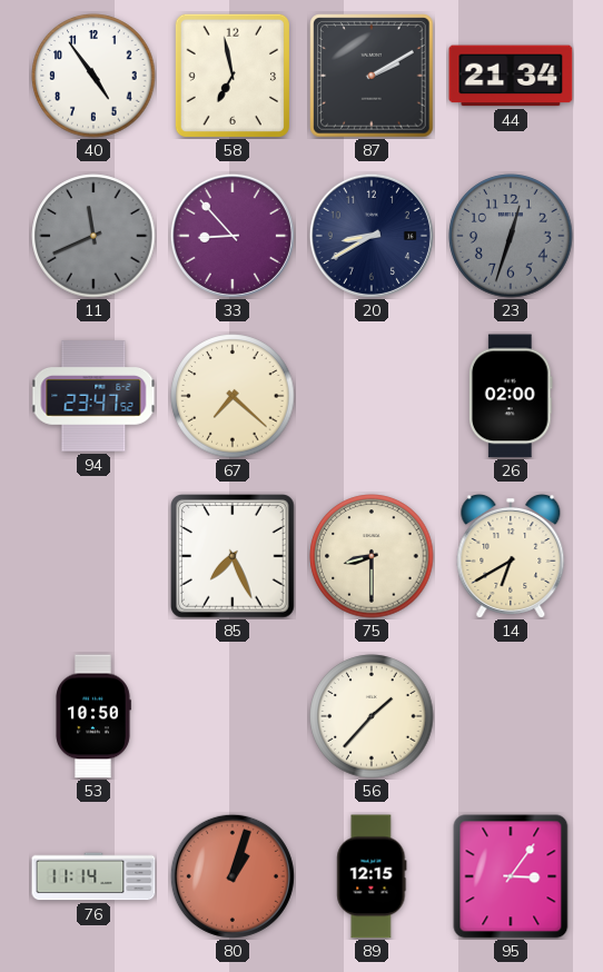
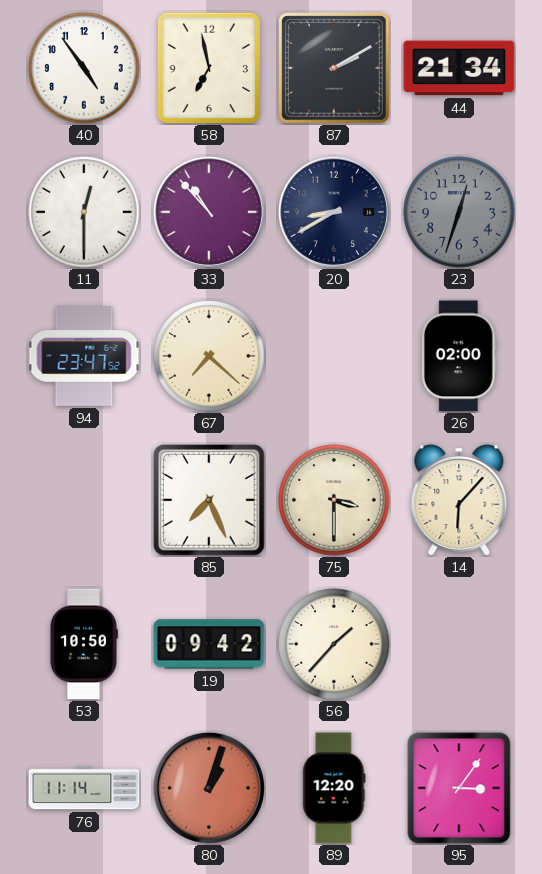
11: 11:41 -> 12:30 (84, 212)
11 dial: grey -> white (84, 212)
33: 8:53 -> 10:53 (209, 212)
75: 8:30 -> 3:30 (334, 500)
14: 6:40 -> 6:07 (459, 501)
19: none -> 09:42 (209, 644)
89: 12:15 -> 12:20 (334, 788)
